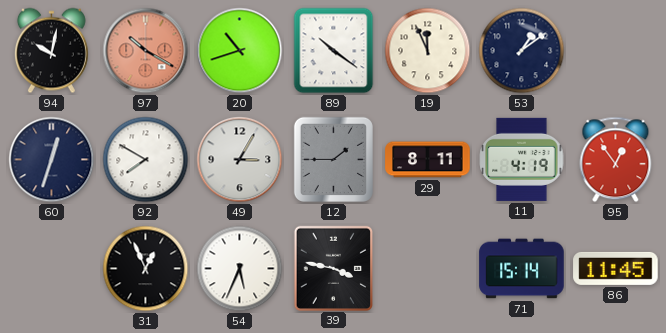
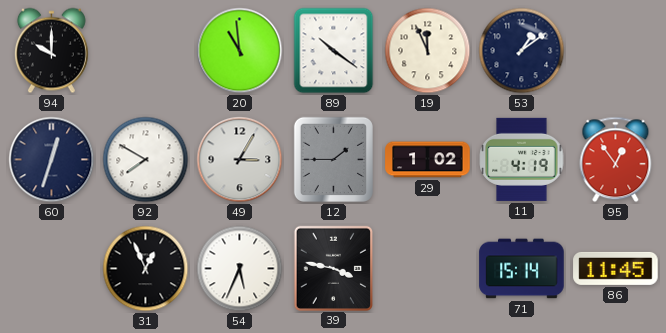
94: 10:02 -> 10:00 (51, 51)
97: 10:20 -> none (146, 51)
20: 10:42 -> 10:59 (240, 51)
29: 8:11 -> 1:02 (428, 160)
